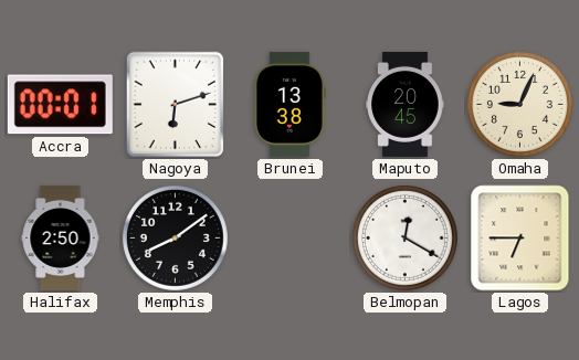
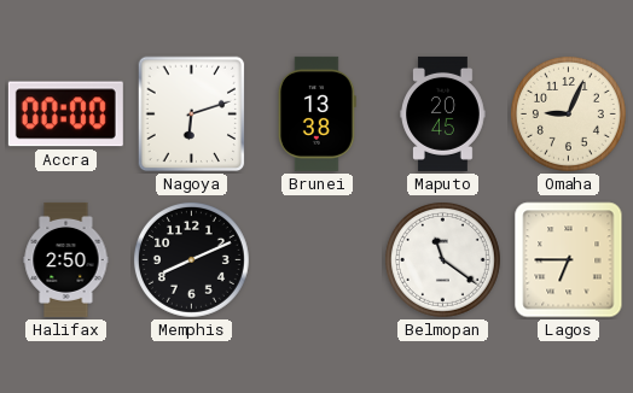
Accra: 00:01 -> 00:00 (65, 115)
Memphis: 8:09 -> 8:11 (191, 259)
Belmopan: 12:20 -> 11:21 (442, 259)
